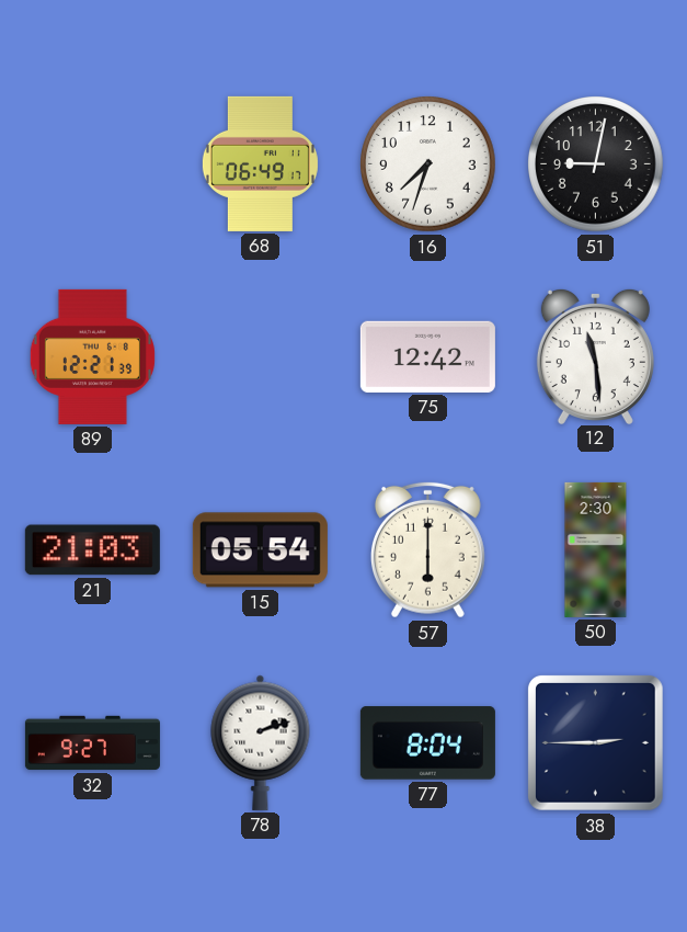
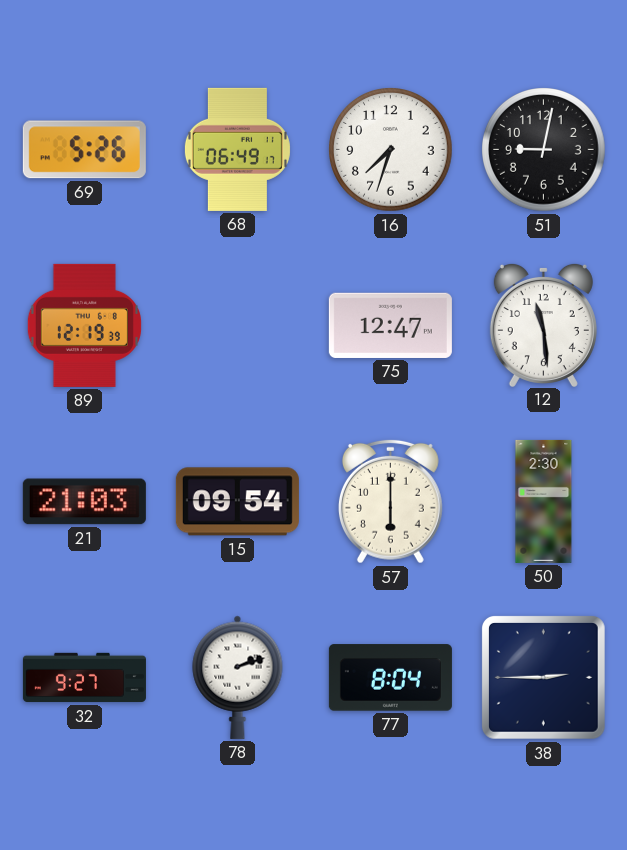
69: none -> 5:26 (84, 150)
89: 12:21 -> 12:19 (84, 325)
75: 12:42 -> 12:47 (390, 325)
15: 05:54 -> 09:54 (237, 502)
